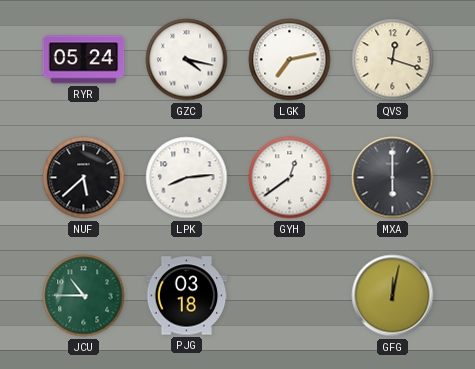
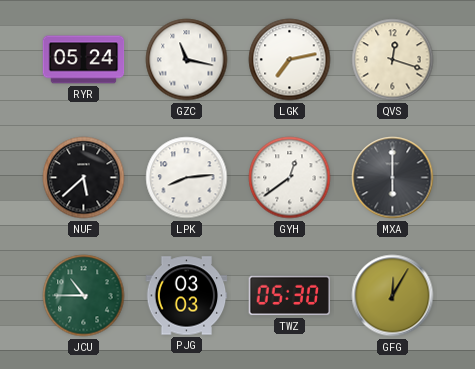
GZC: 4:17 -> 11:17 (187, 60)
PJG: 03:18 -> 03:03 (187, 296)
TWZ: none -> 05:30 (290, 296)
GFG: 12:02 -> 12:05 (393, 296)
